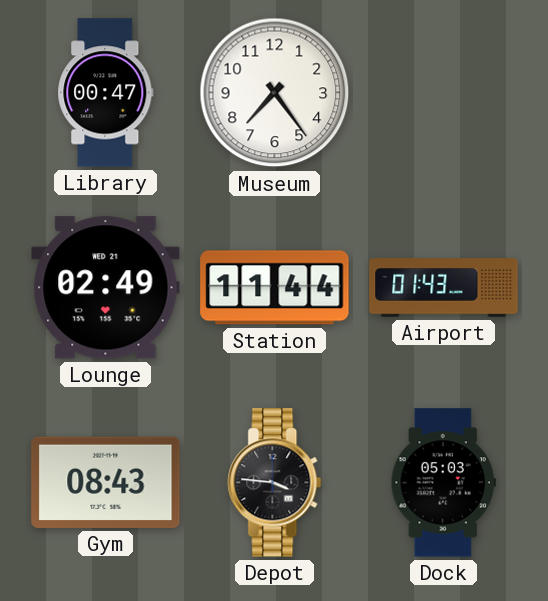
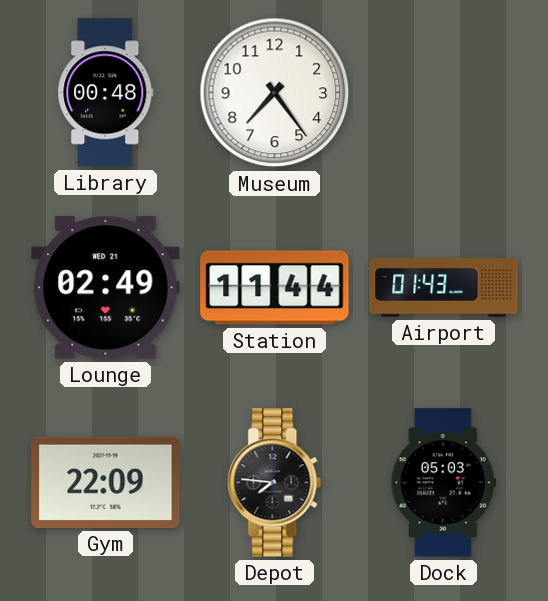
Library: 00:47 -> 00:48 (106, 93)
Gym: 08:43 -> 22:09 (106, 482)
Depot: 3:46 -> 7:46 (275, 483)
